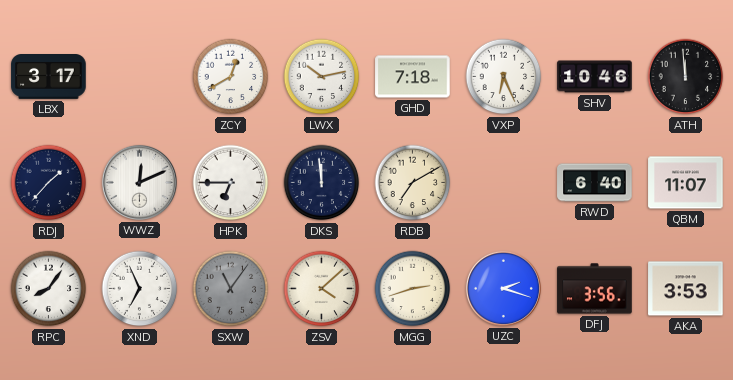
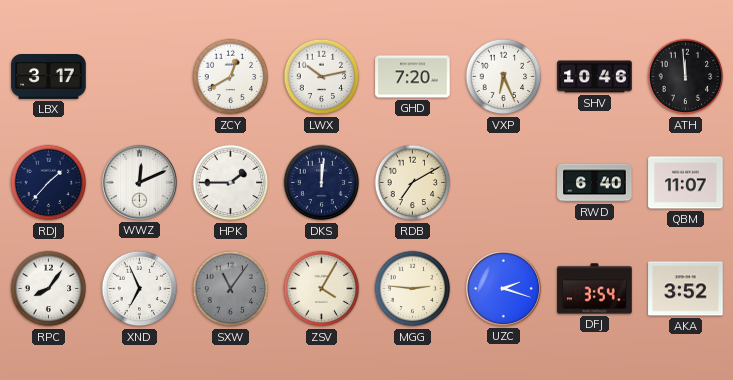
GHD: 7:18 -> 7:20 (413, 77)
HPK: 6:45 -> 1:45 (231, 183)
DKS: 11:59 -> 12:01 (322, 183)
ZSV: 4:08 -> 4:05 (322, 289)
MGG: 2:42 -> 2:46 (413, 289)
DFJ: 3:56 -> 3:54 (595, 289)
AKA: 3:53 -> 3:52 (686, 289)
